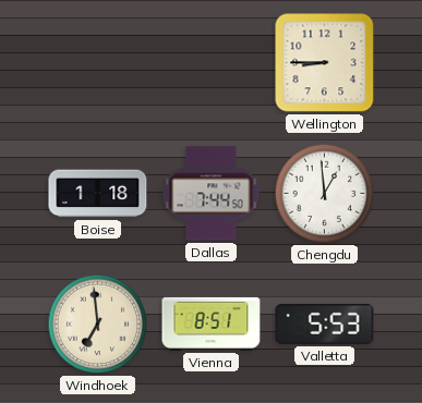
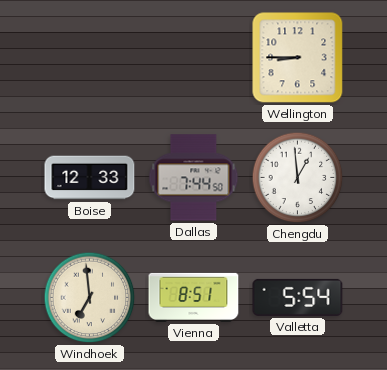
Boise: 1:18 -> 12:33 (90, 178)
Valletta: 5:53 -> 5:54 (298, 297)
